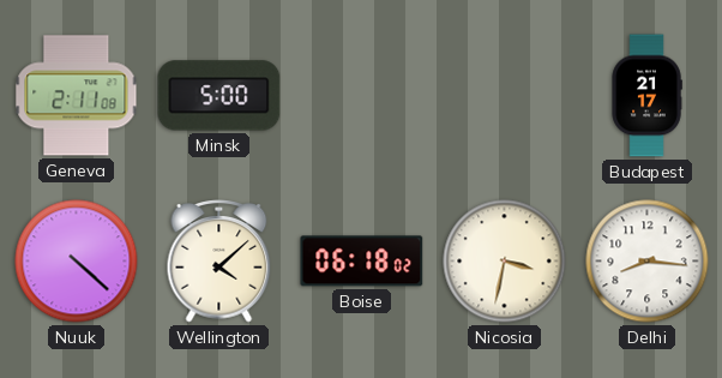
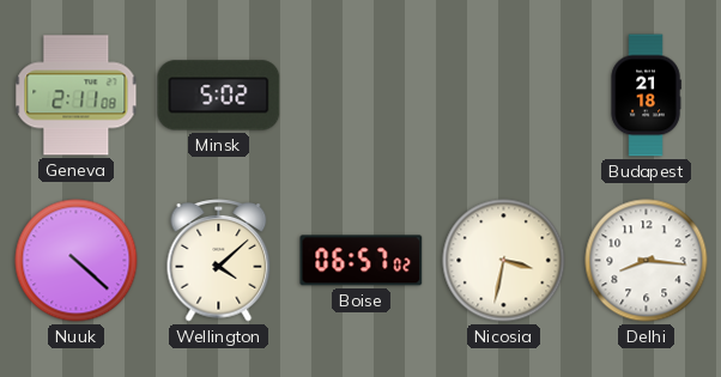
Minsk: 5:00 -> 5:02 (219, 96)
Budapest: 21:17 -> 21:18 (646, 96)
Boise: 06:18 -> 06:57 (362, 261)
